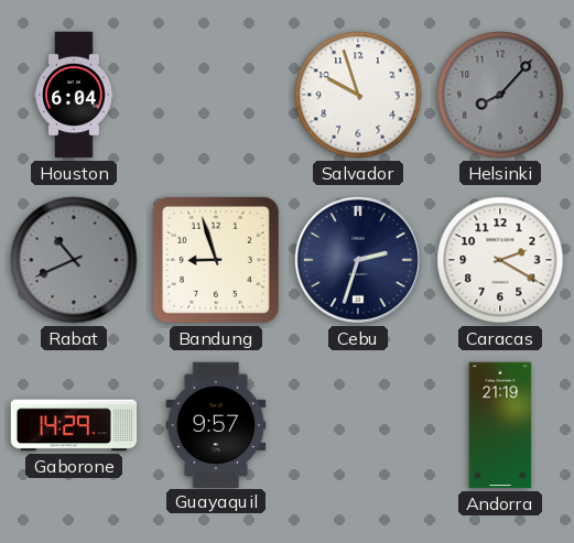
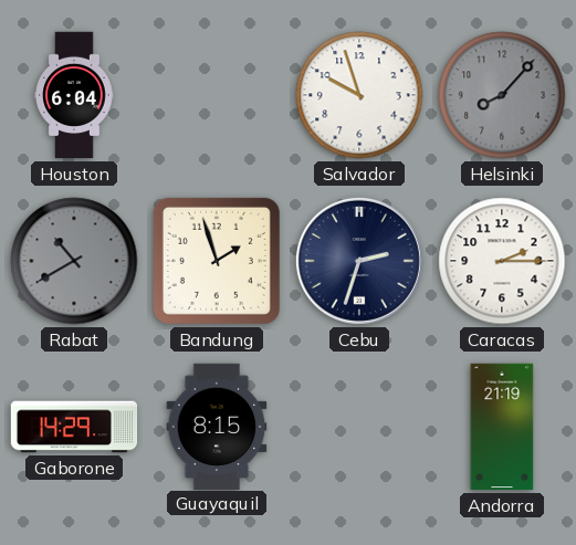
Rabat: 10:41 -> 10:40 (74, 261)
Bandung: 8:57 -> 1:57 (217, 261)
Caracas: 2:20 -> 2:15 (502, 261)
Guayaquil: 9:57 -> 8:15 (217, 426)
